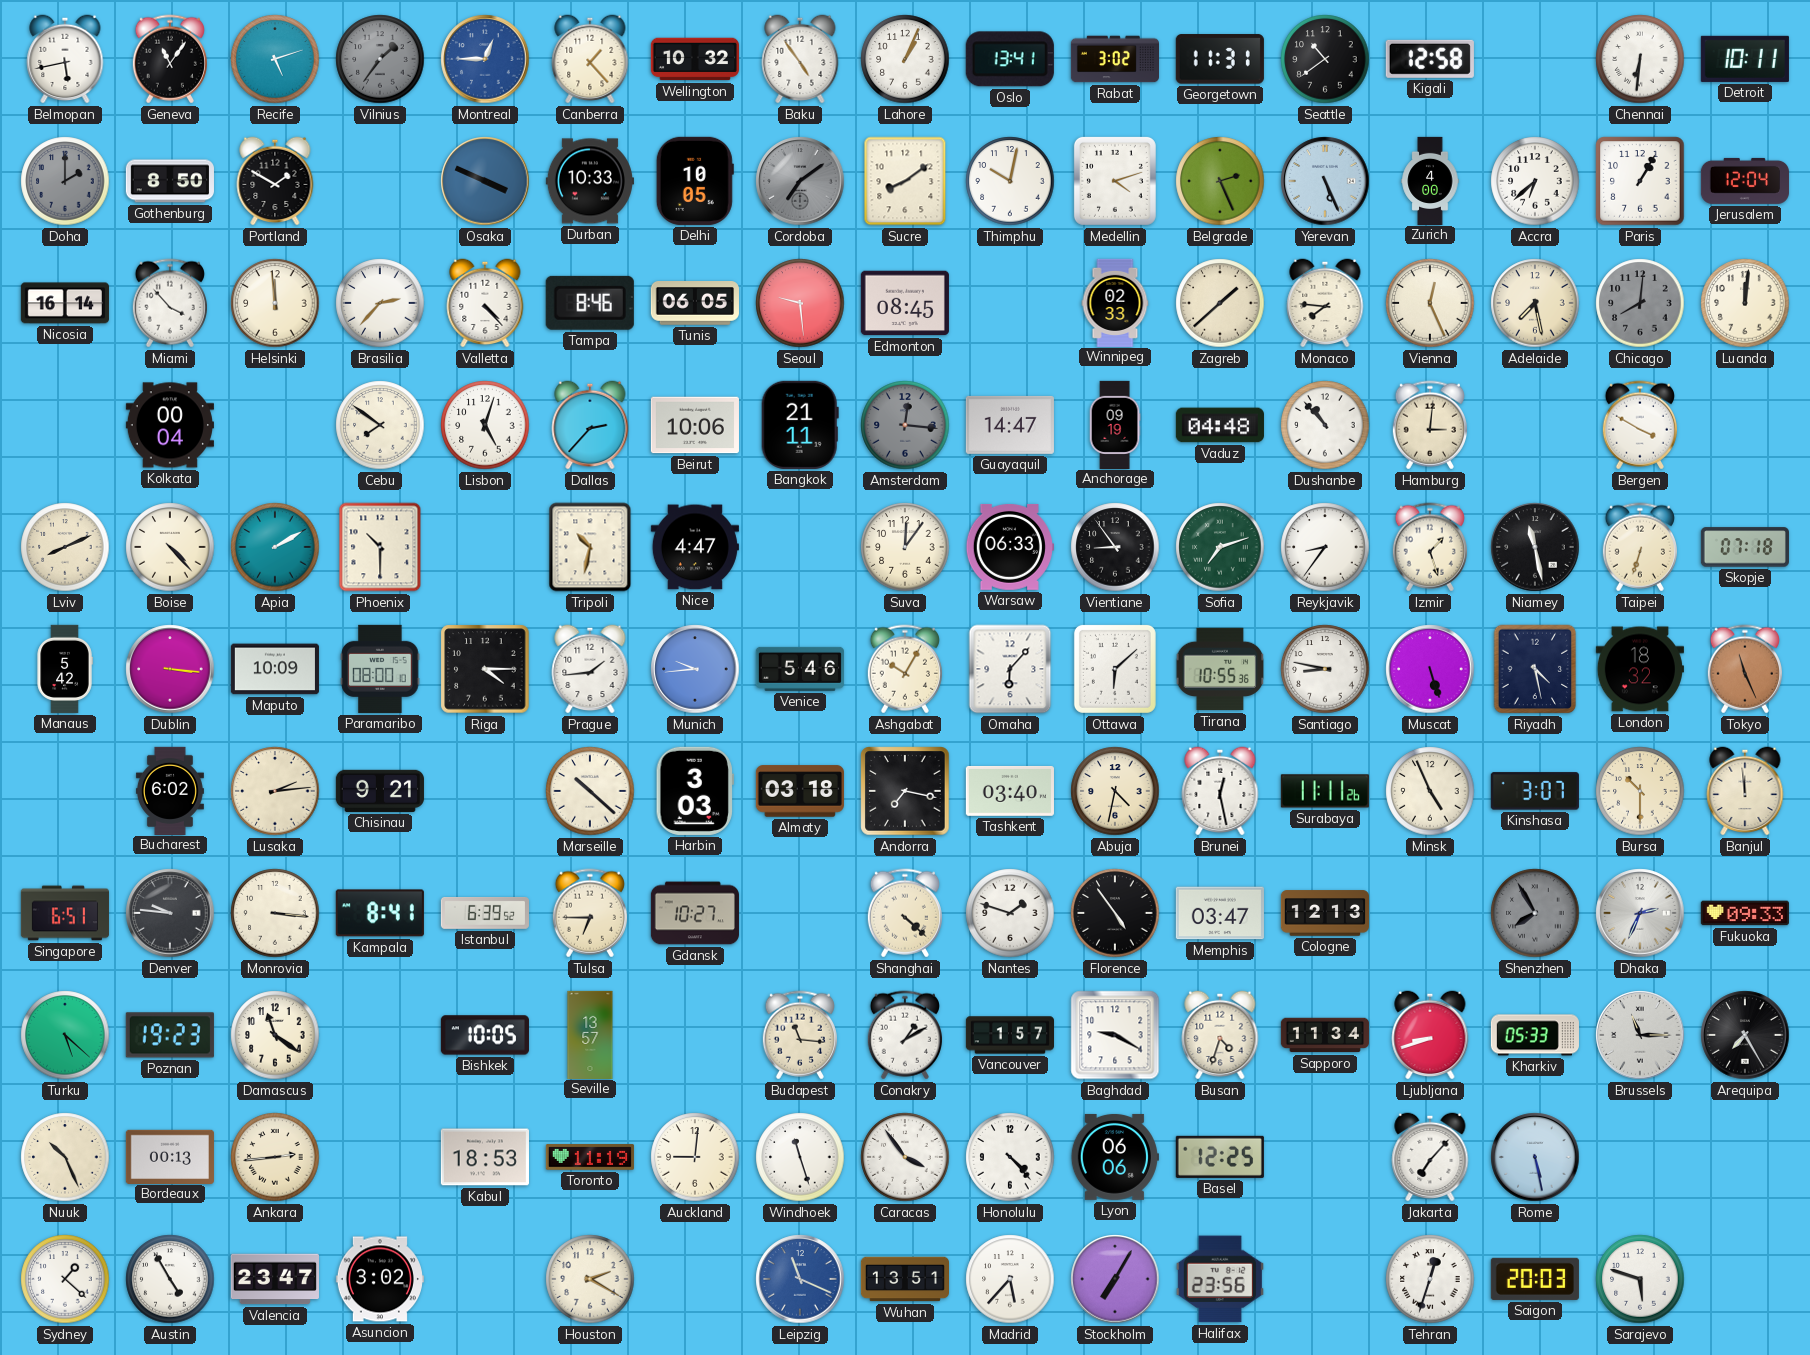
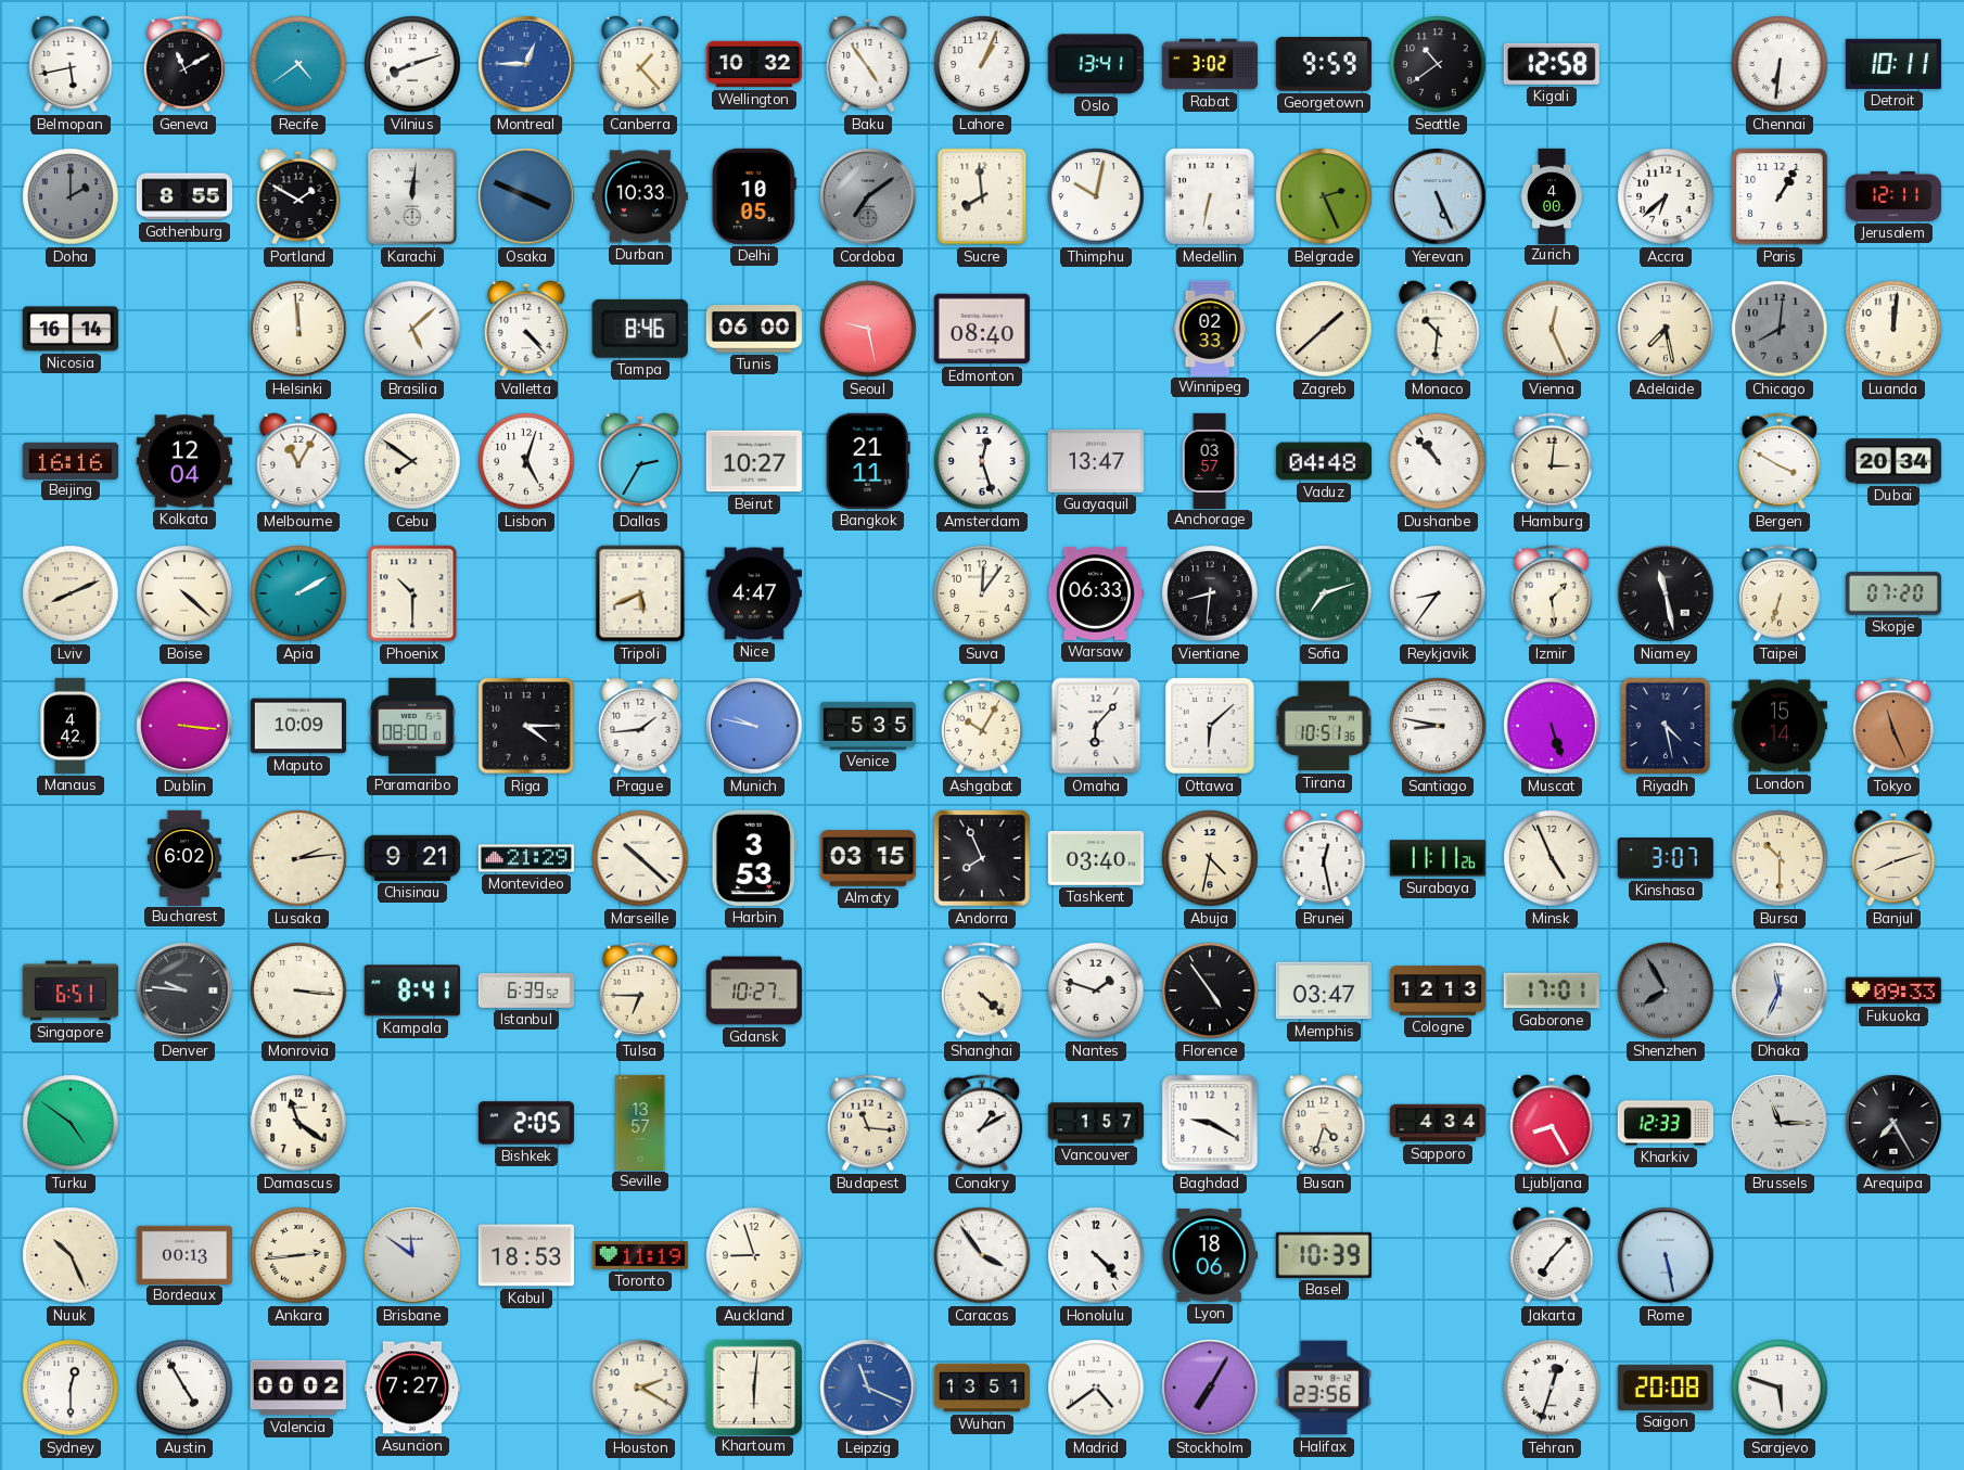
Geneva: 11:06 -> 11:10 (184, 64)
Recife: 5:12 -> 4:39 (298, 64)
Vilnius: 1:36 -> 8:12 (412, 64)
Vilnius dial: grey -> white (412, 64)
Georgetown: 11:31 -> 9:59 (1324, 64)
Gothenburg: 8:50 -> 8:55 (184, 196)
Karachi: none -> 12:01 (413, 196)
Sucre: 8:09 -> 7:59 (982, 196)
Medellin: 4:12 -> 6:32 (1210, 196)
Jerusalem: 12:04 -> 12:11 (1893, 196)
Miami: 3:53 -> none (170, 303)
Brasilia: 2:37 -> 5:08 (412, 329)
Tunis: 06:05 -> 06:00 (754, 329)
Seoul: 9:29 -> 9:28 (868, 329)
Edmonton: 08:45 -> 08:40 (982, 329)
Monaco: 7:46 -> 10:31 (1438, 329)
Beijing: none -> 16:16 (71, 460)
Kolkata: 00:04 -> 12:04 (184, 461)
Melbourne: none -> 11:05 (298, 461)
Dallas: 2:37 -> 2:35 (640, 461)
Beirut: 10:06 -> 10:27 (754, 461)
Amsterdam: 12:16 -> 12:27 (982, 461)
Amsterdam dial: grey -> white (982, 461)
Guayaquil: 14:47 -> 13:47 (1096, 461)
Anchorage: 09:19 -> 03:57 (1210, 460)
Dubai: none -> 20:34 (1893, 461)
Boise: 4:23 -> 4:22 (184, 593)
Tripoli: 10:32 -> 5:41 (640, 593)
Vientiane: 8:54 -> 8:31 (1210, 593)
Izmir: 1:27 -> 1:29 (1552, 593)
Skopje: 07:18 -> 07:20 (1893, 593)
Manaus: 5:42 -> 4:42 (71, 726)
Munich: 9:44 -> 9:47 (754, 726)
Venice: 5:46 -> 5:35 (868, 726)
Tirana: 10:55 -> 10:51 (1324, 726)
London: 18:32 -> 15:14 (1780, 726)
Montevideo: none -> 21:29 (526, 858)
Harbin: 3:03 -> 3:53 (754, 858)
Almaty: 03:18 -> 03:15 (868, 858)
Andorra: 7:17 -> 7:56 (982, 858)
Banjul: 11:59 -> 8:12 (1893, 858)
Gaborone: none -> 17:01 (1552, 990)
Dhaka: 2:34 -> 11:34 (1780, 990)
Turku: 5:22 -> 4:51 (71, 1123)
Poznan: 19:23 -> none (170, 1035)
Bishkek: 10:05 -> 2:05 (526, 1123)
Sapporo: 11:34 -> 4:34 (1438, 1123)
Ljubljana: 8:42 -> 8:25 (1552, 1123)
Kharkiv: 05:33 -> 12:33 (1666, 1123)
Brisbane: none -> 11:51 (412, 1255)
Auckland: 9:01 -> 8:57 (754, 1255)
Windhoek: 11:27 -> none (800, 1157)
Lyon: 06:06 -> 18:06 (1210, 1255)
Basel: 12:25 -> 10:39 (1324, 1255)
Sydney: 1:22 -> 12:30 (71, 1388)
Valencia: 23:47 -> 00:02 (298, 1388)
Asuncion: 3:02 -> 7:27 (412, 1388)
Khartoum: none -> 6:01 (753, 1386)
Madrid: 5:37 -> 4:39 (1096, 1388)
Saigon: 20:03 -> 20:08 (1666, 1388)
